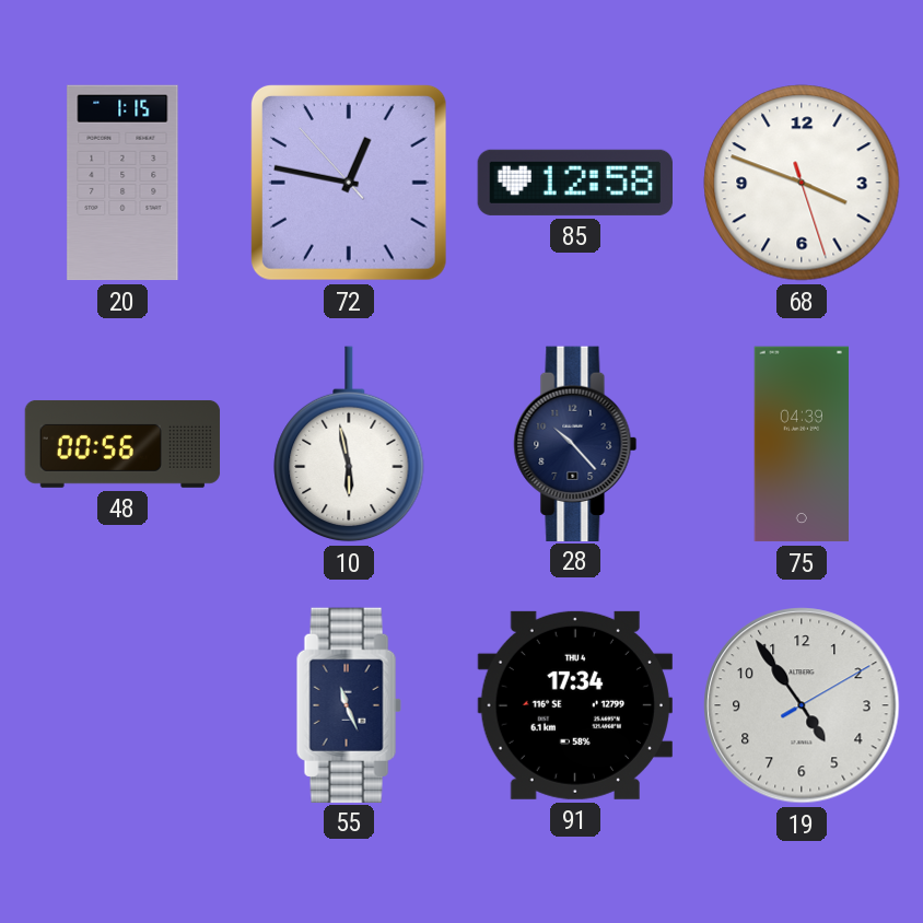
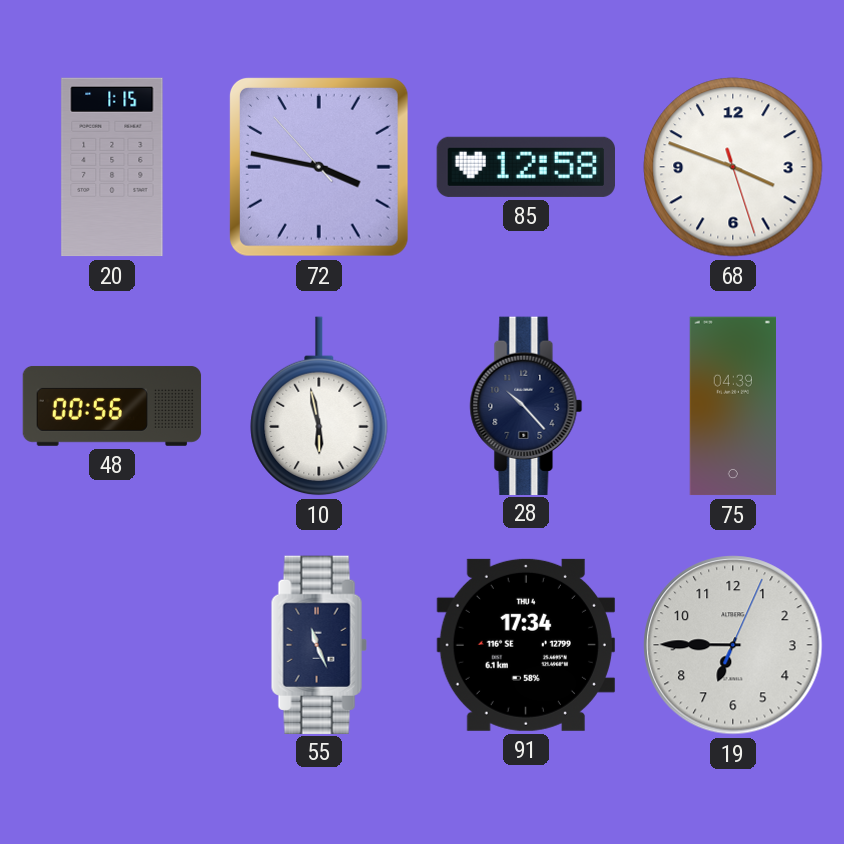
72: 12:46 -> 3:46 (319, 167)
19: 4:54 -> 6:45 (733, 645)
